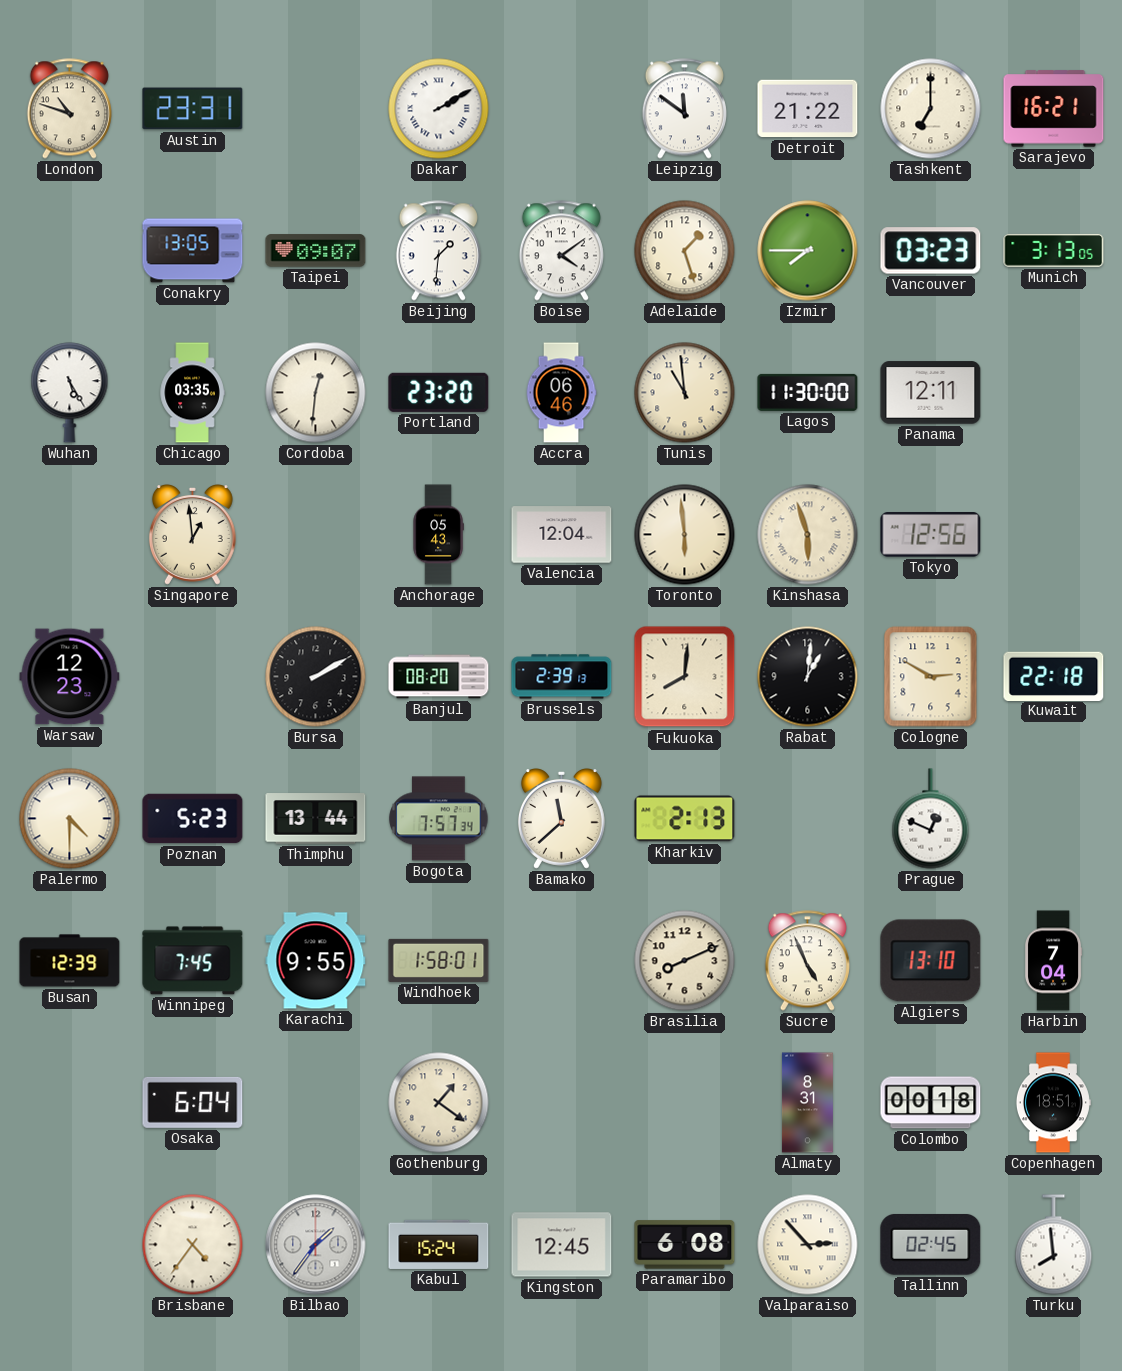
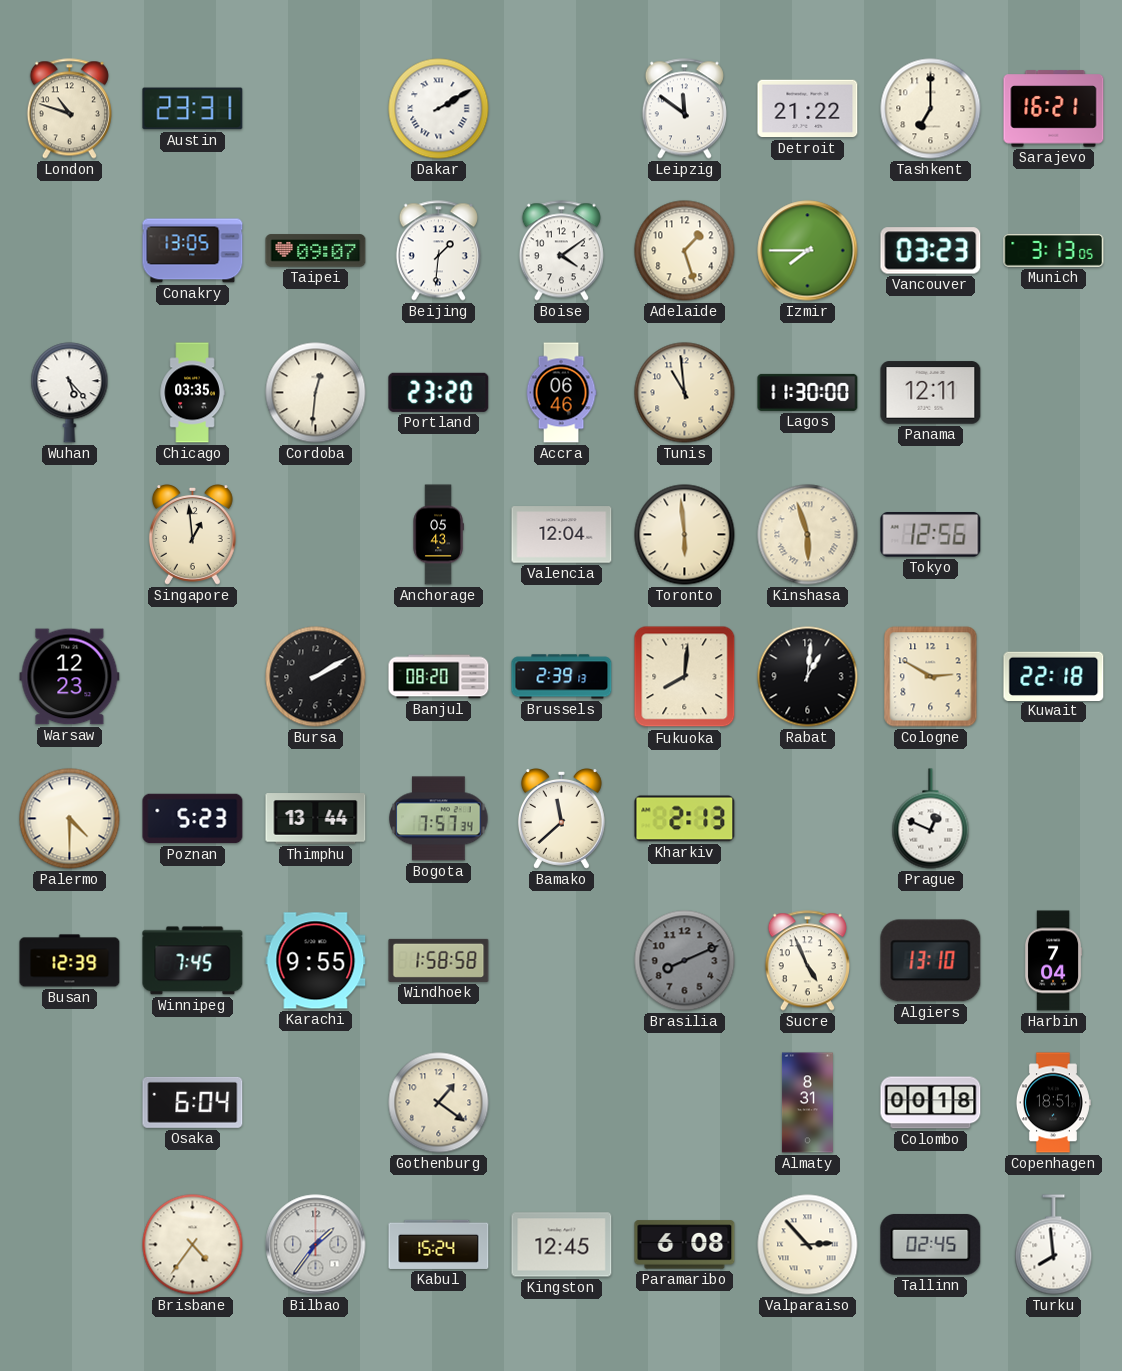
Wuhan: 5:25 -> 5:23 (70, 393)
Windhoek: 1:58:01 -> 1:58:58 (439, 960)
Brasilia dial: cream -> grey (685, 961)
